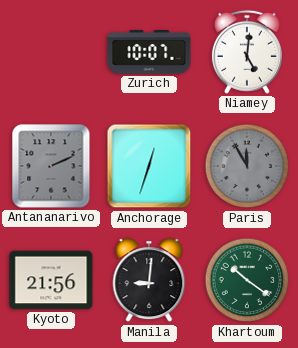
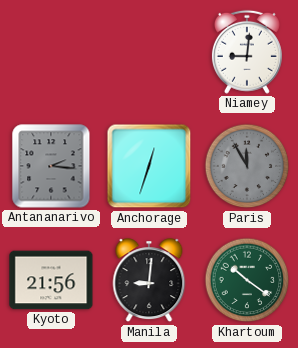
Zurich: 10:07 -> none (149, 52)
Niamey: 5:01 -> 9:01 (247, 52)
Antananarivo: 2:11 -> 2:16 (51, 166)
